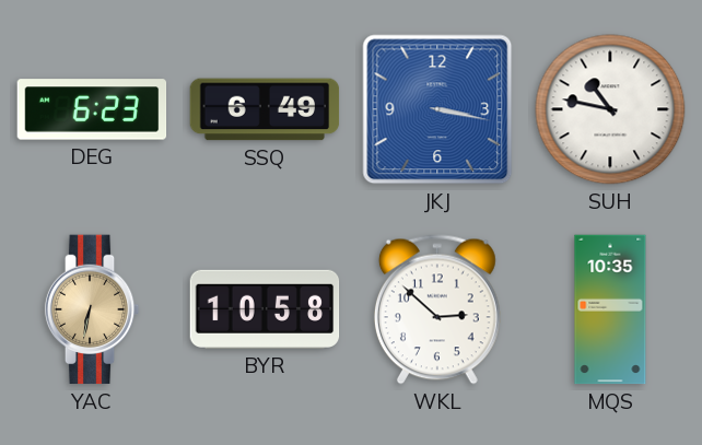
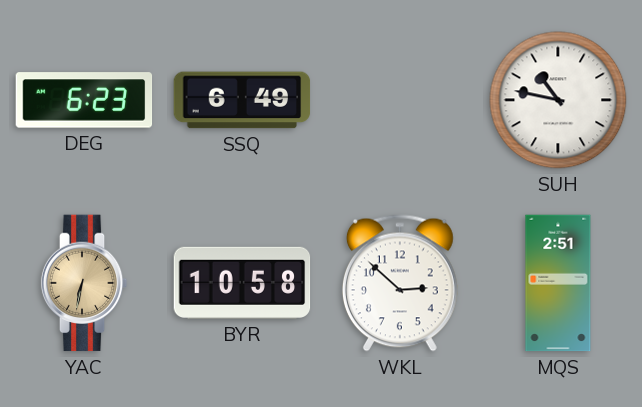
JKJ: 3:17 -> none (437, 109)
MQS: 10:35 -> 2:51 (558, 283)
